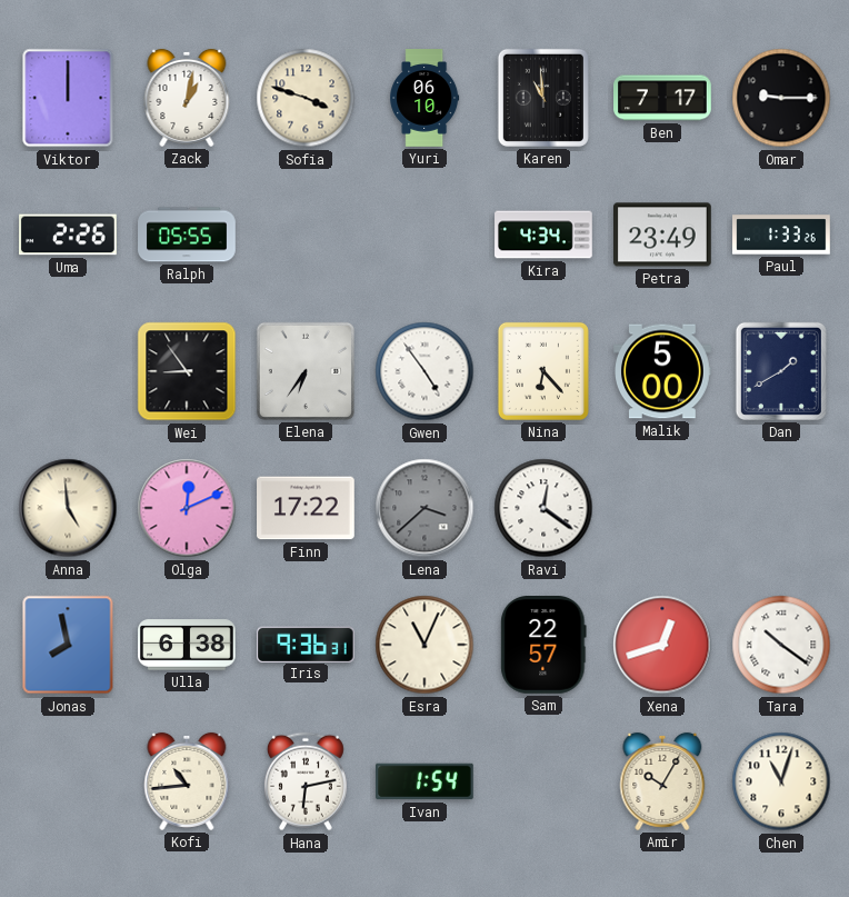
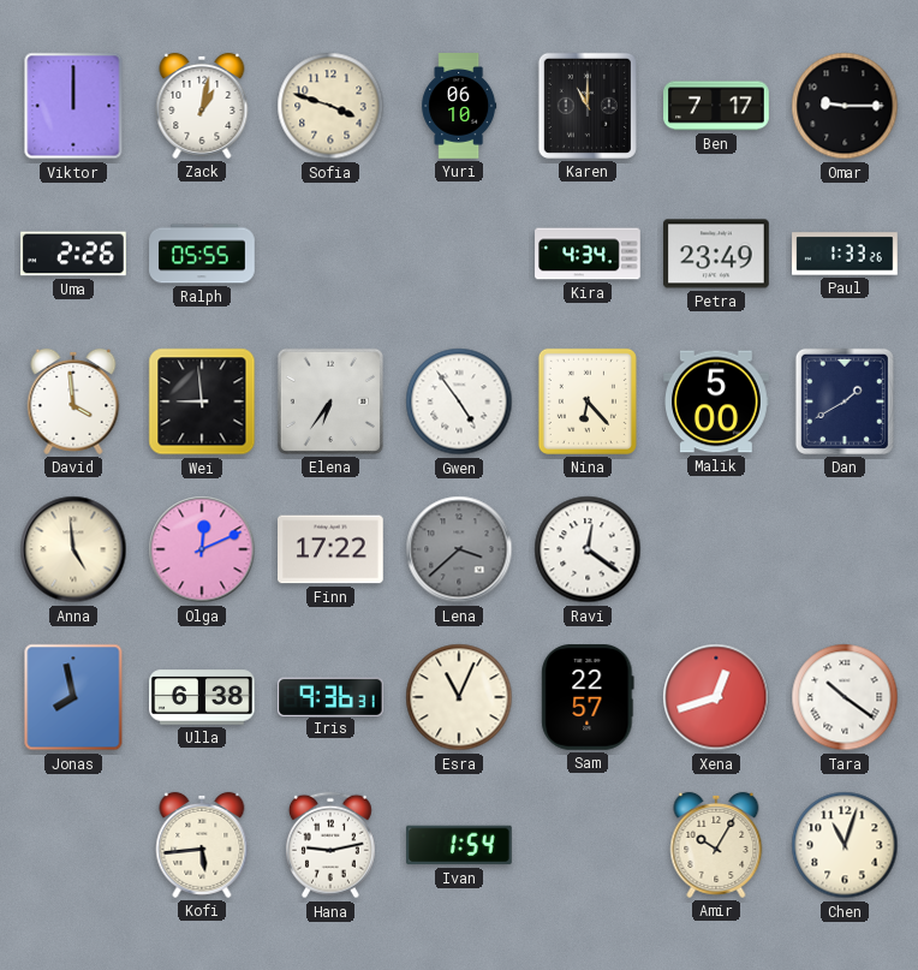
Karen: 10:59 -> 11:00 (588, 106)
David: none -> 3:59 (73, 401)
Wei: 8:54 -> 8:59 (202, 401)
Kofi: 10:44 -> 5:44 (202, 845)
Hana: 6:13 -> 9:13 (330, 845)
